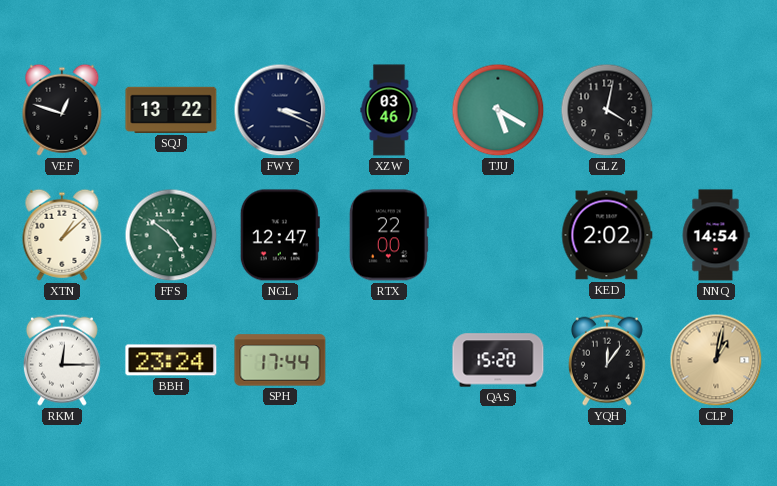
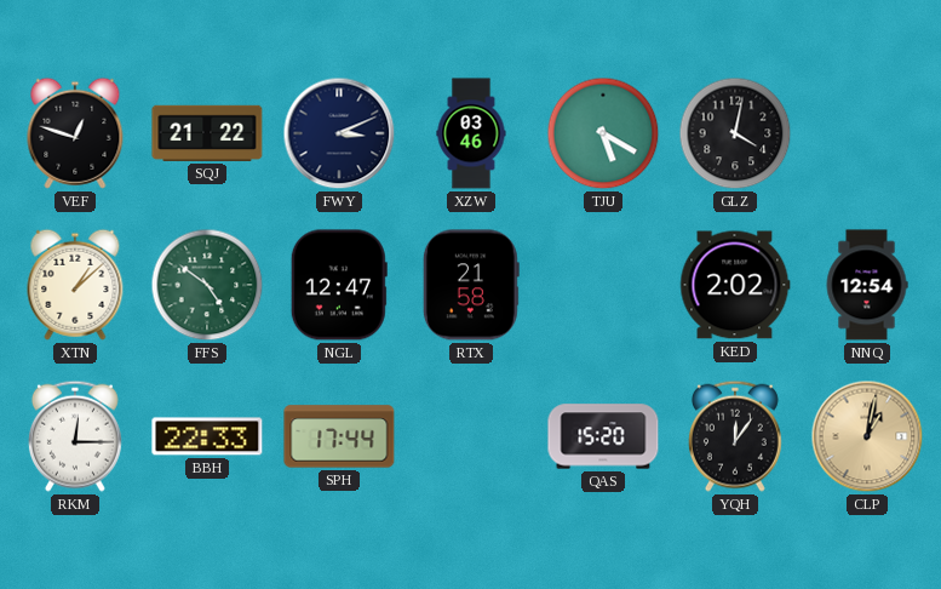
SQJ: 13:22 -> 21:22 (207, 133)
FWY: 3:19 -> 3:11 (339, 133)
RTX: 22:00 -> 21:58 (471, 285)
NNQ: 14:54 -> 12:54 (867, 285)
BBH: 23:24 -> 22:33 (207, 436)
